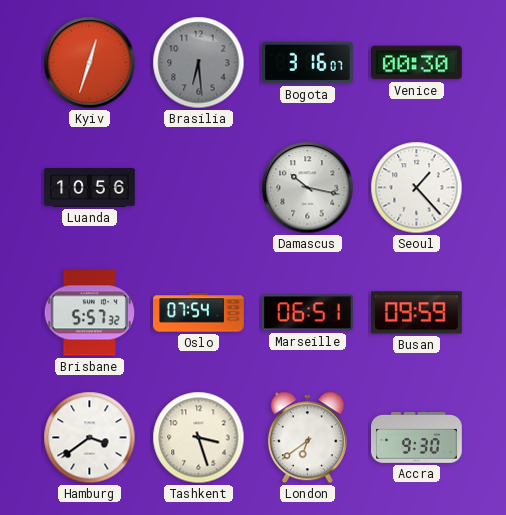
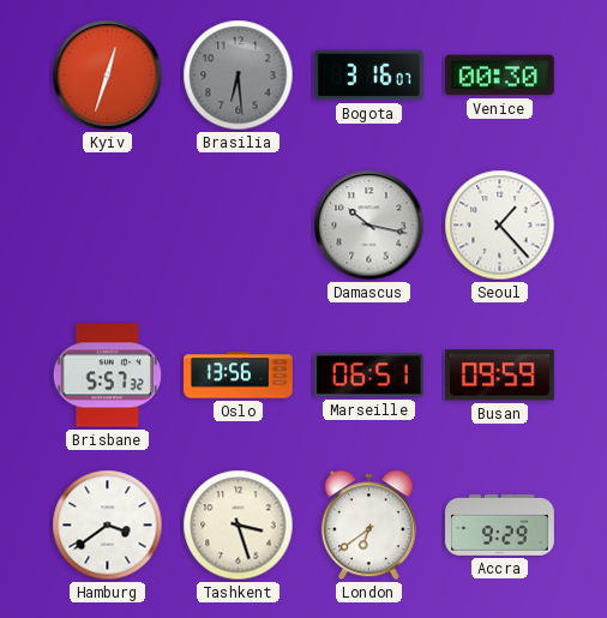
Luanda: 10:56 -> none (90, 187)
Oslo: 07:54 -> 13:56 (239, 376)
Accra: 9:30 -> 9:29 (500, 524)
